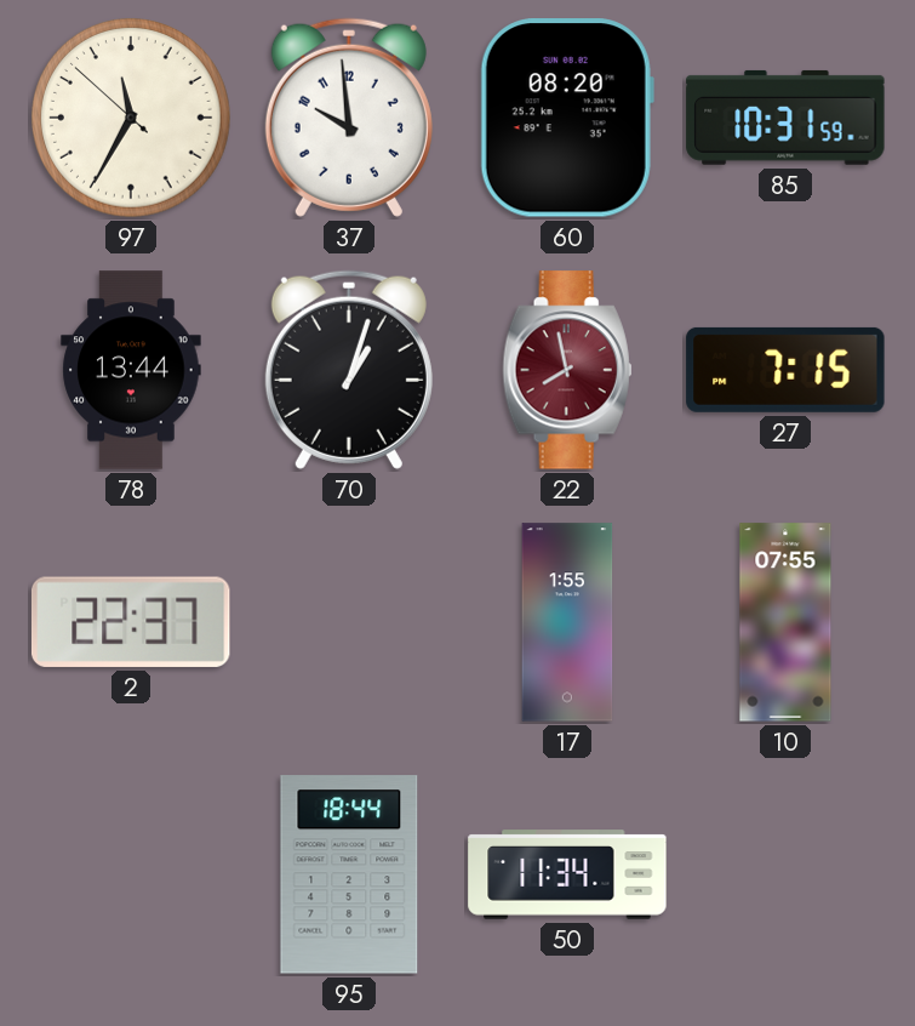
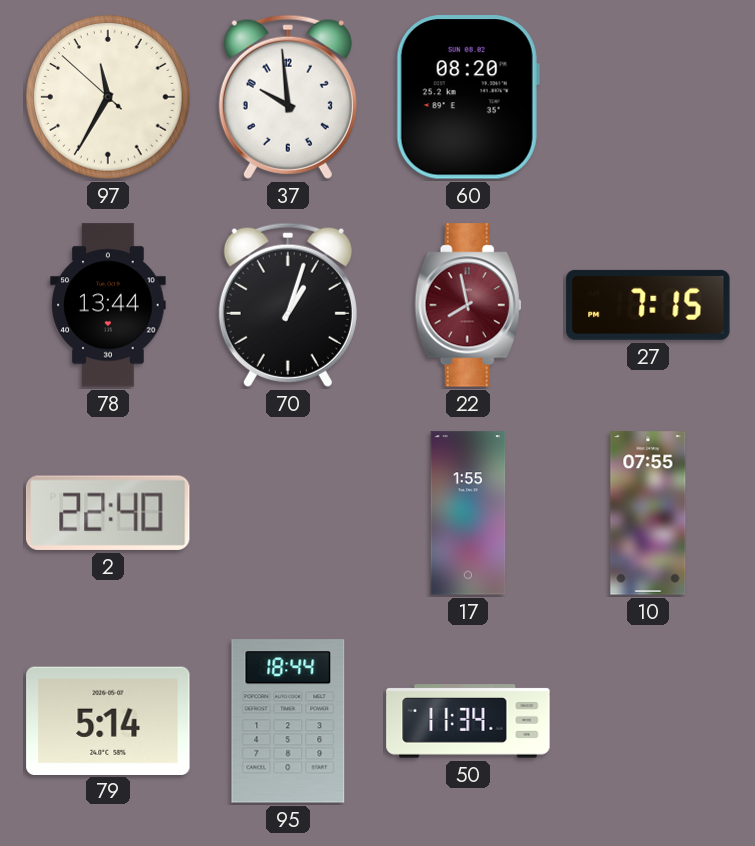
85: 10:31 -> none (785, 118)
2: 22:37 -> 22:40 (108, 513)
79: none -> 5:14 (108, 720)
